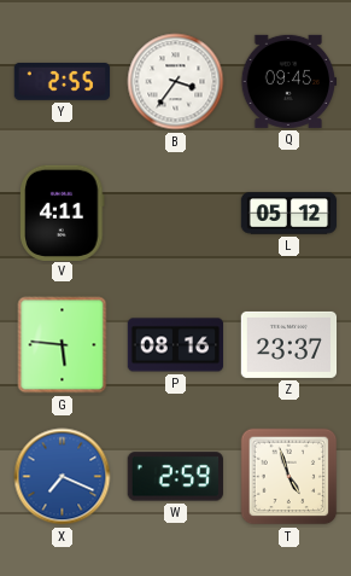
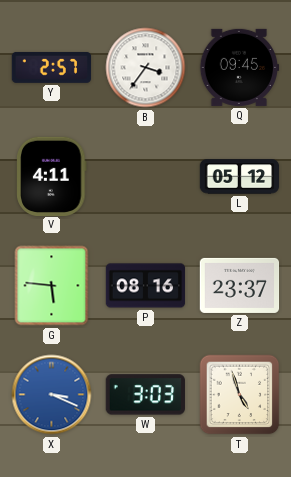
Y: 2:55 -> 2:57 (52, 67)
X: 7:19 -> 3:19 (52, 395)
W: 2:59 -> 3:03 (145, 395)
